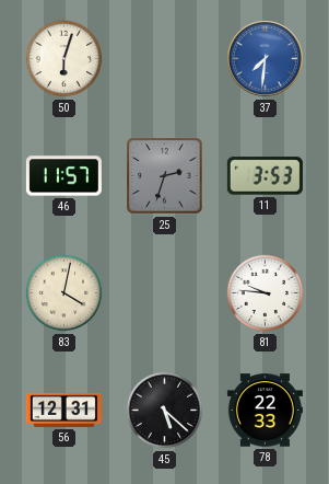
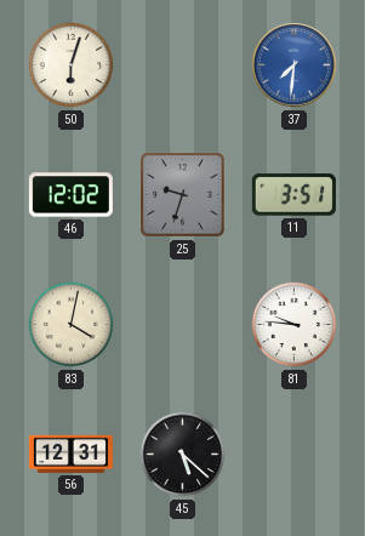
46: 11:57 -> 12:02 (70, 195)
25: 2:33 -> 9:33 (183, 195)
11: 3:53 -> 3:51 (293, 195)
78: 22:33 -> none (265, 411)
